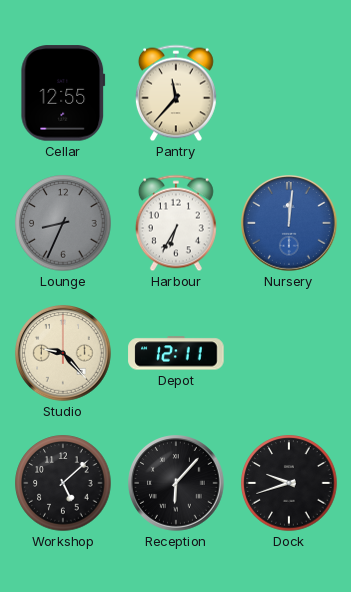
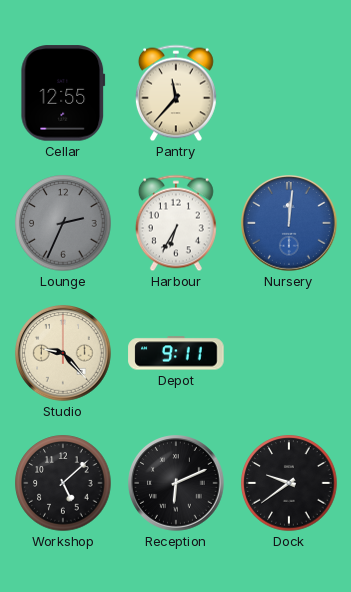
Lounge: 8:34 -> 2:34 (63, 223)
Depot: 12:11 -> 9:11 (176, 353)
Reception: 6:07 -> 6:11 (176, 483)
Dock: 9:42 -> 9:39 (289, 483)
